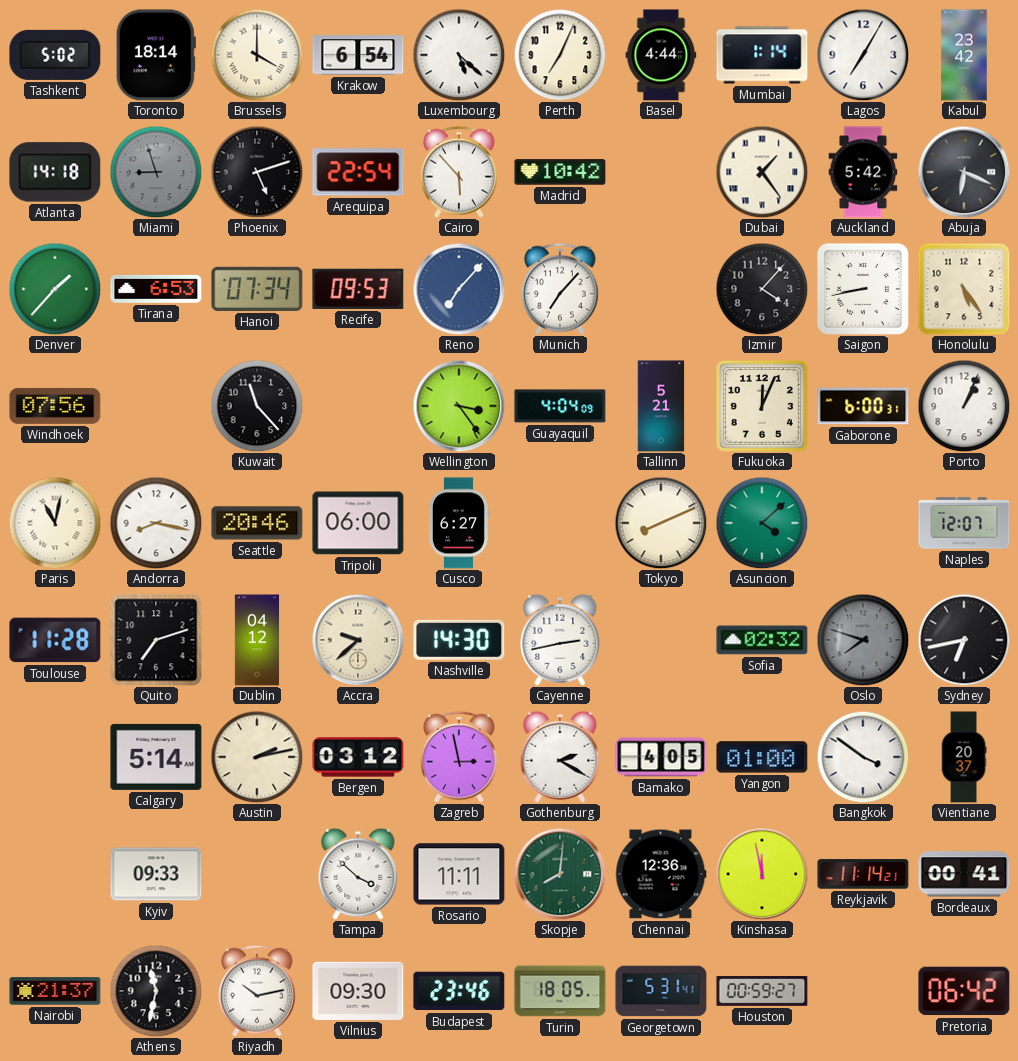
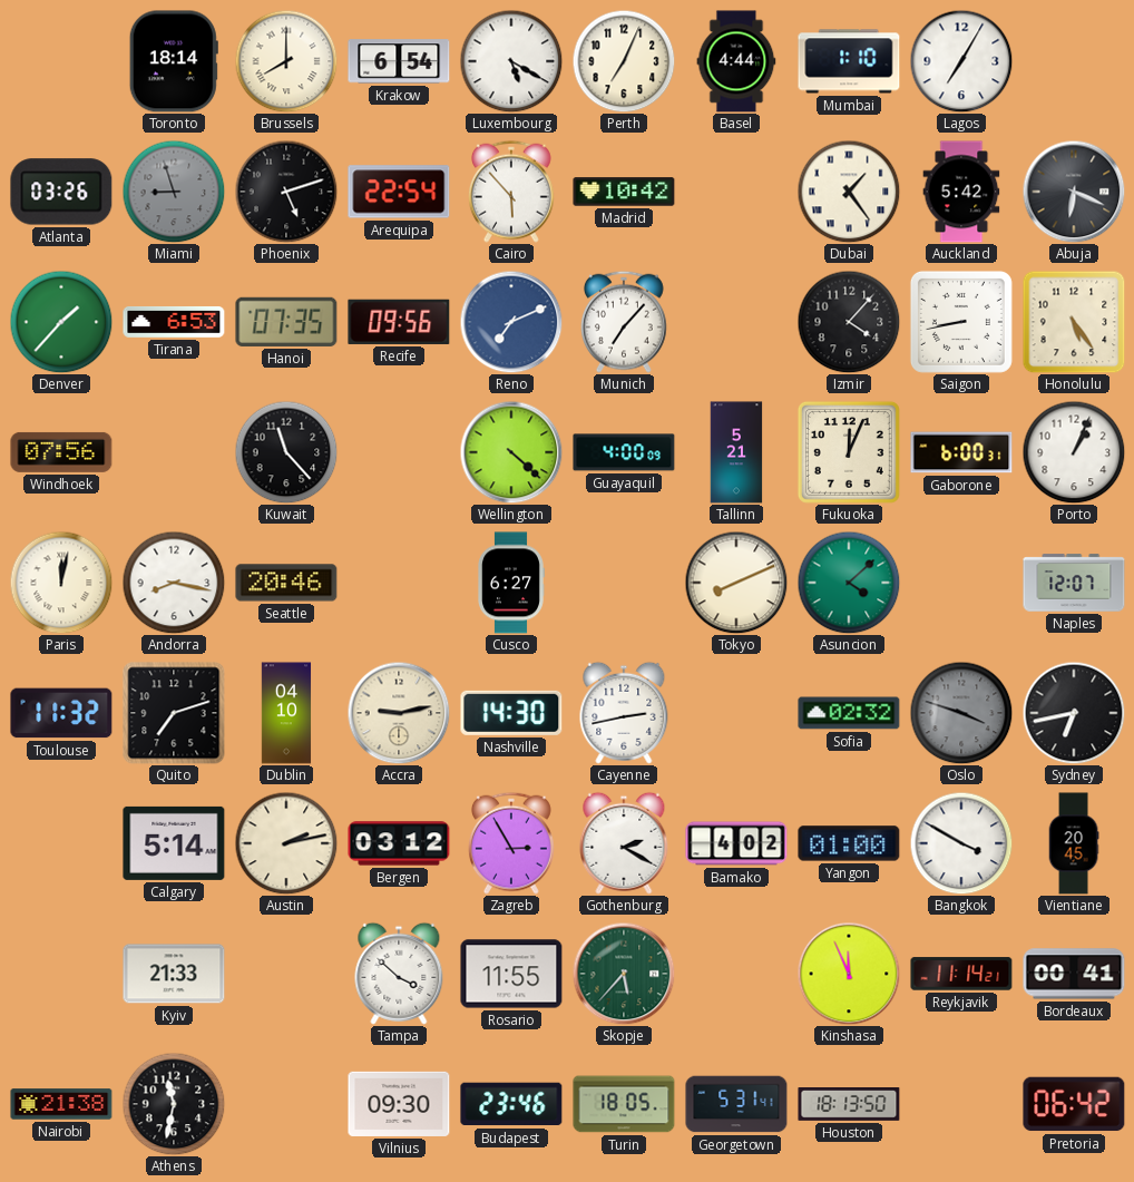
Tashkent: 5:02 -> none (55, 55)
Brussels: 4:00 -> 8:00 (286, 61)
Luxembourg: 5:22 -> 5:20 (511, 61)
Mumbai: 1:14 -> 1:10 (849, 61)
Kabul: 23:42 -> none (964, 55)
Atlanta: 14:18 -> 03:26 (61, 192)
Hanoi: 07:34 -> 07:35 (286, 322)
Recife: 09:53 -> 09:56 (399, 322)
Reno: 7:07 -> 7:11 (511, 322)
Wellington: 3:24 -> 4:22 (511, 452)
Guayaquil: 4:04 -> 4:00 (624, 452)
Paris: 11:02 -> 12:02 (61, 583)
Tripoli: 06:00 -> none (358, 523)
Toulouse: 11:28 -> 11:32 (61, 713)
Dublin: 04:12 -> 04:10 (286, 713)
Accra: 9:38 -> 9:13 (399, 713)
Oslo: 7:48 -> 3:48 (961, 713)
Zagreb: 2:58 -> 2:55 (511, 843)
Bamako: 4:05 -> 4:02 (736, 843)
Bangkok: 3:51 -> 3:50 (961, 843)
Vientiane: 20:37 -> 20:45 (1074, 843)
Kyiv: 09:33 -> 21:33 (174, 974)
Rosario: 11:11 -> 11:55 (511, 974)
Skopje: 8:01 -> 5:37 (624, 974)
Chennai: 12:36 -> none (661, 874)
Kinshasa: 11:58 -> 11:56 (849, 974)
Nairobi: 21:37 -> 21:38 (61, 1104)
Riyadh: 10:13 -> none (257, 991)
Houston: 00:59 -> 18:13 (849, 1105)
